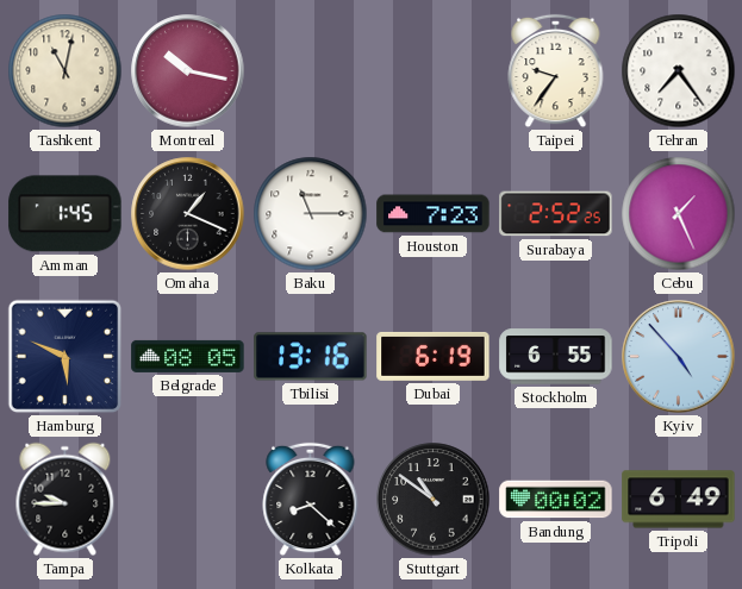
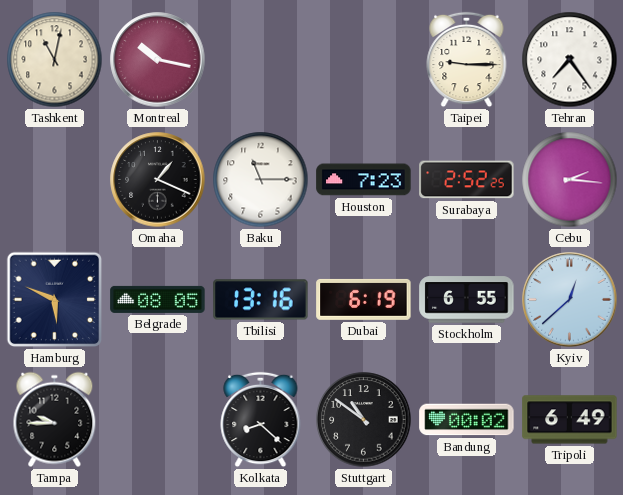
Taipei: 9:36 -> 9:15 (467, 60)
Amman: 1:45 -> none (66, 214)
Cebu: 1:26 -> 2:16 (570, 180)
Kyiv: 4:53 -> 12:38 (570, 300)
